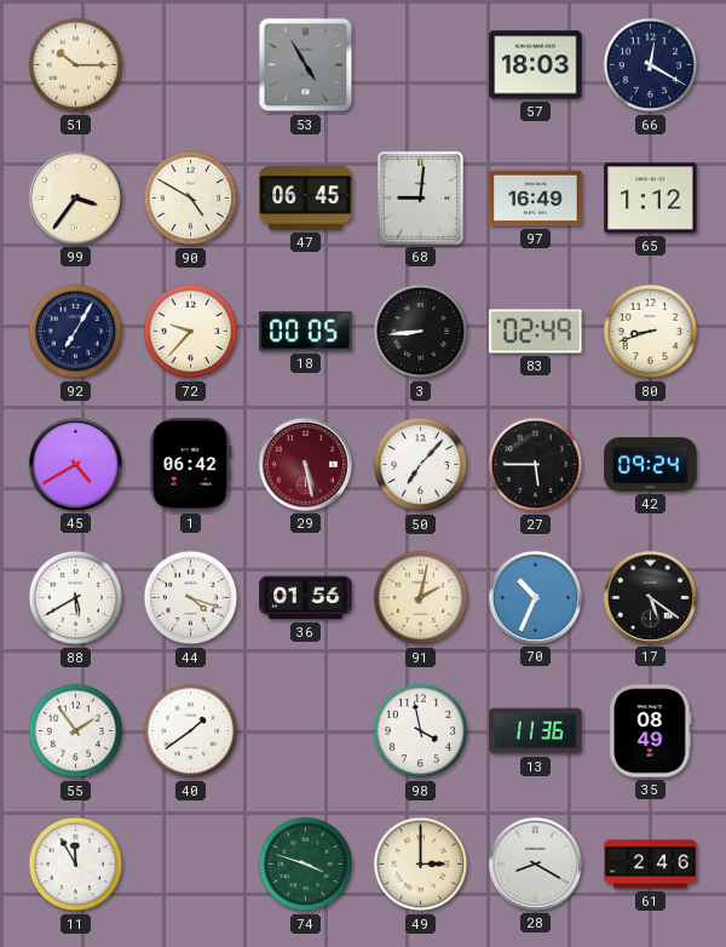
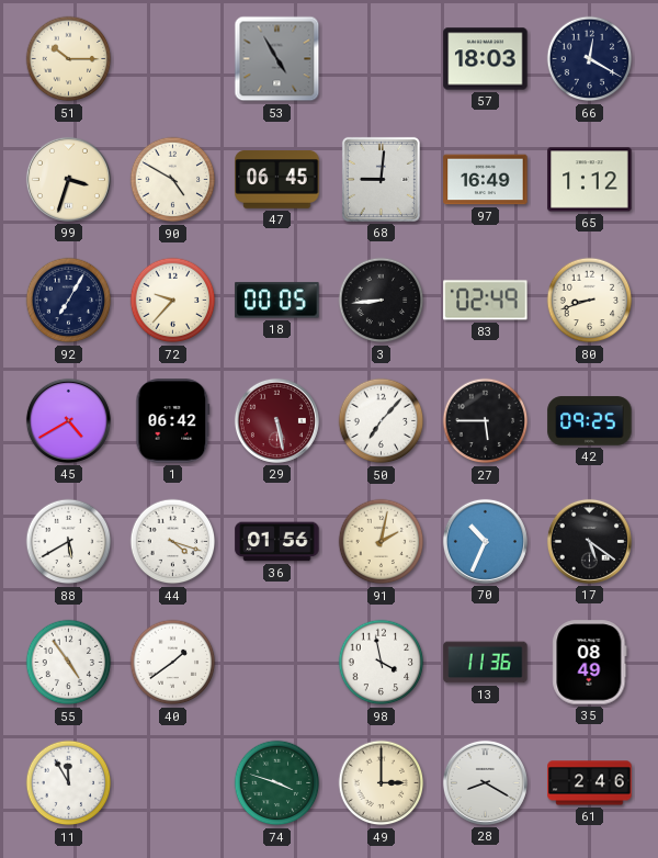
99: 3:36 -> 3:33 (68, 179)
42: 09:24 -> 09:25 (590, 421)
55: 1:54 -> 4:54 (69, 663)
